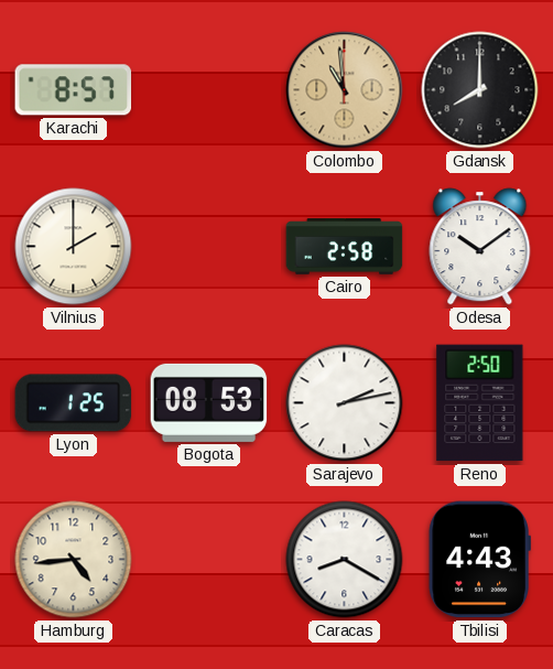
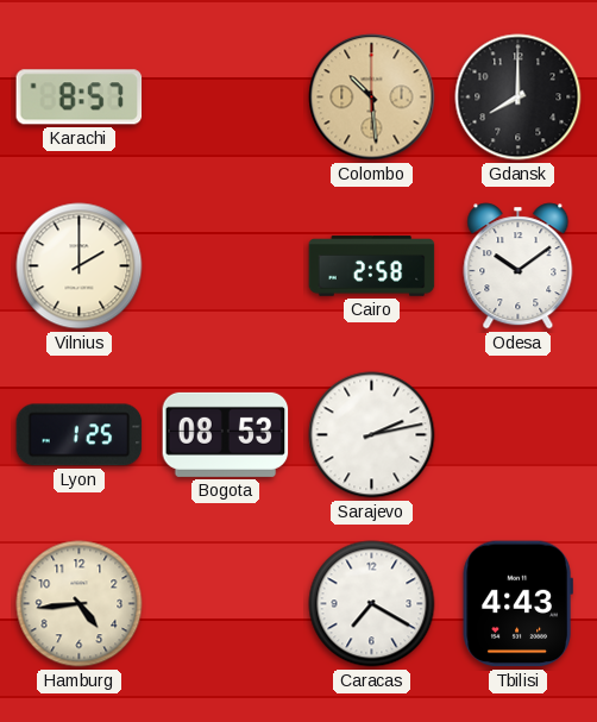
Colombo: 10:59 -> 10:29 (372, 98)
Reno: 2:50 -> none (480, 403)
Caracas: 8:20 -> 7:20 (372, 604)
